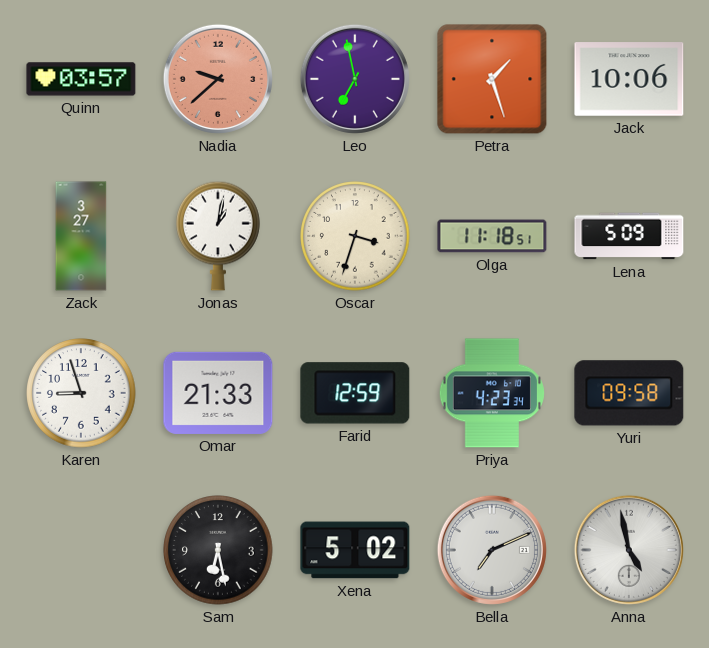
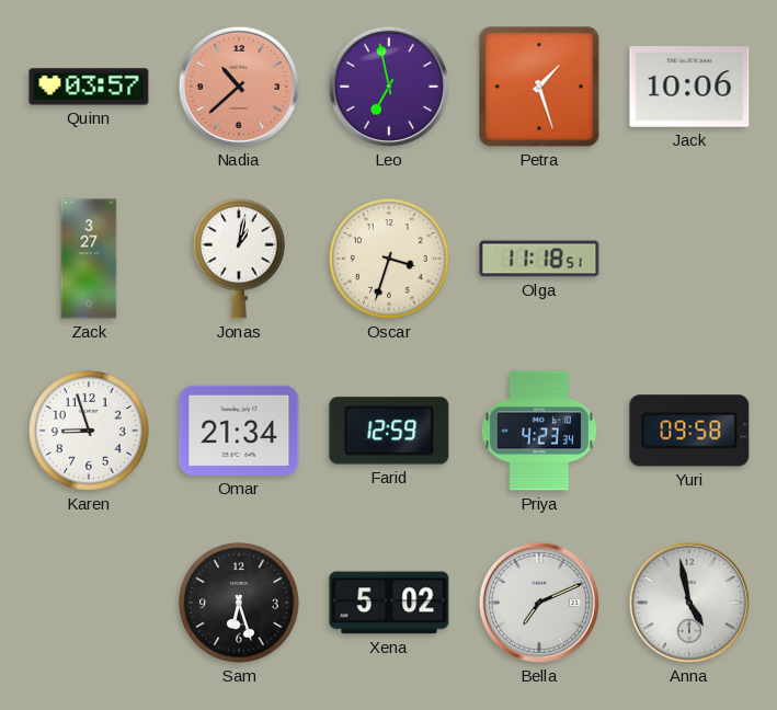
Nadia: 9:38 -> 10:38 (239, 87)
Lena: 5:09 -> none (629, 236)
Omar: 21:33 -> 21:34 (239, 431)
Sam: 6:28 -> 6:27 (239, 603)
